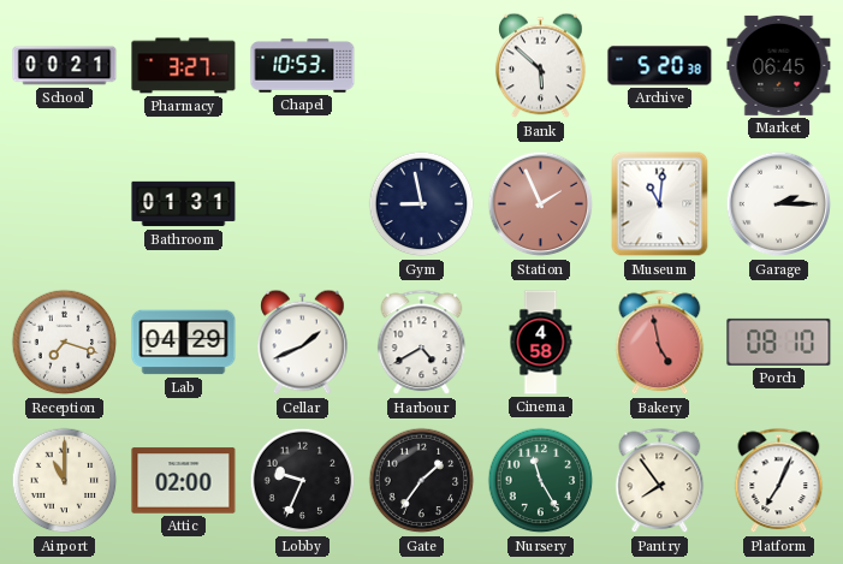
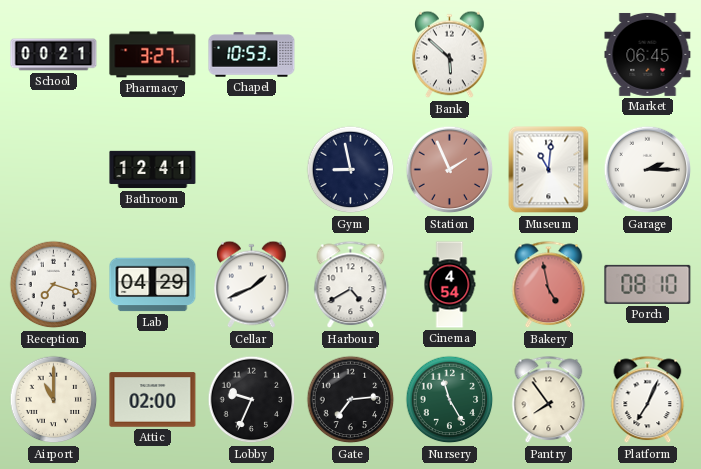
Archive: 5:20 -> none (660, 66)
Bathroom: 01:31 -> 12:41 (153, 170)
Cinema: 4:58 -> 4:54 (450, 285)
Gate: 1:36 -> 7:14 (351, 400)
